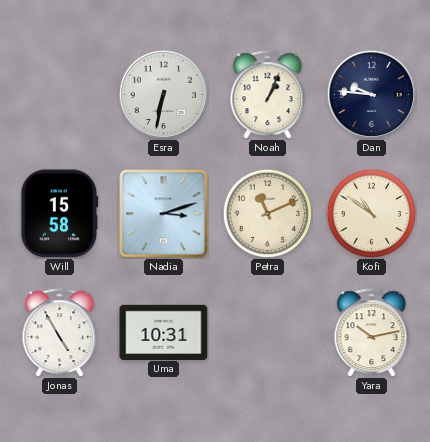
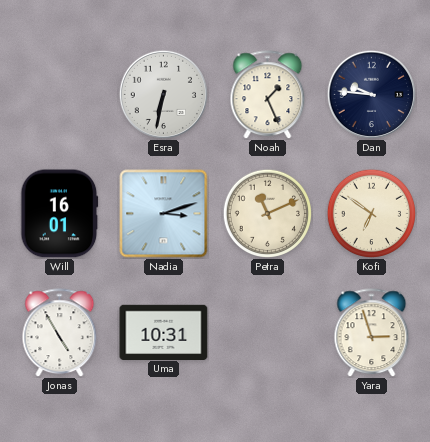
Noah: 1:04 -> 1:26 (268, 95)
Will: 15:58 -> 16:01 (60, 214)
Kofi: 10:51 -> 6:51 (371, 213)
Yara: 10:13 -> 2:57 (372, 333)
